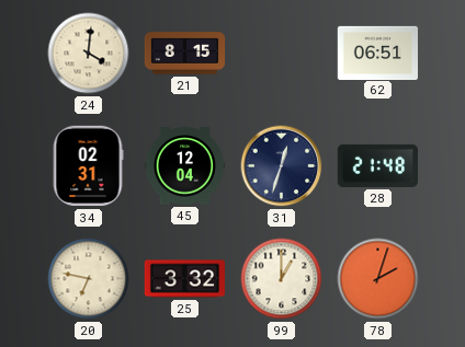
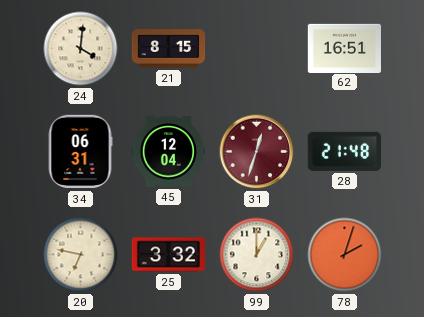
62: 06:51 -> 16:51 (345, 48)
34: 02:31 -> 06:31 (80, 152)
31 dial: navy -> burgundy (257, 152)
